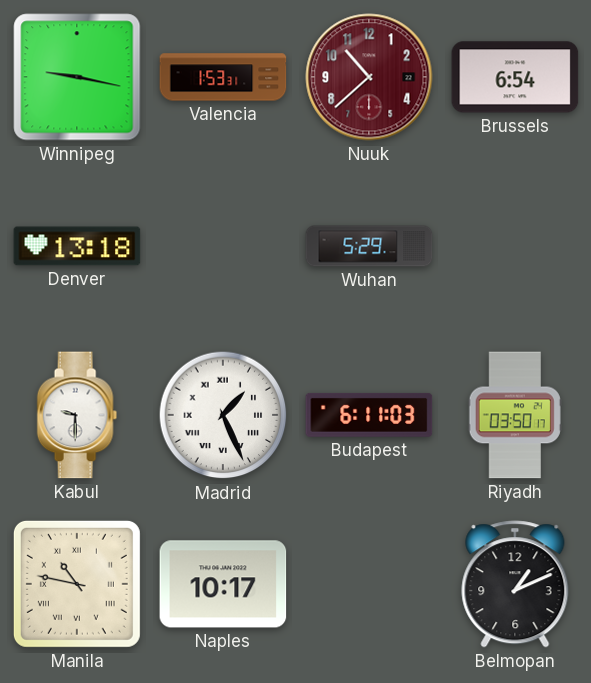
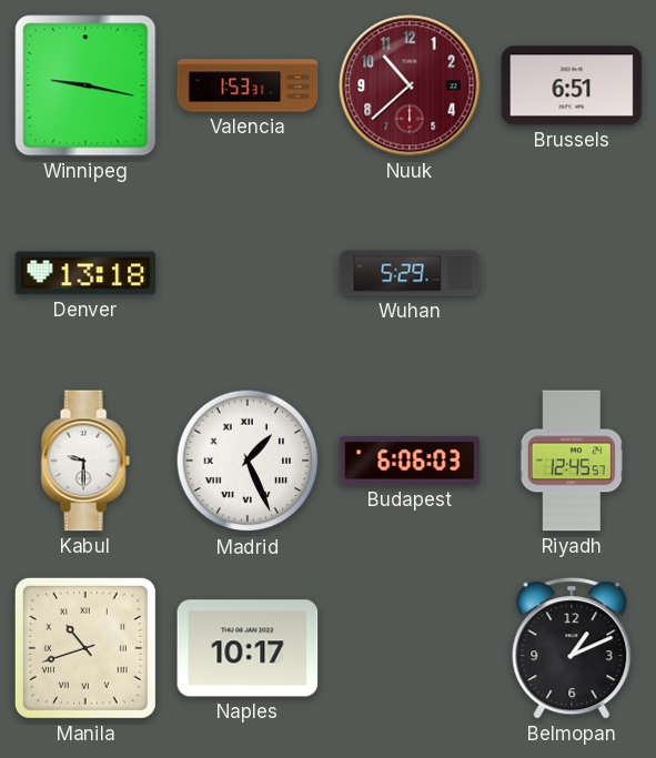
Brussels: 6:54 -> 6:51 (572, 85)
Budapest: 6:11 -> 6:06 (410, 461)
Riyadh: 03:50 -> 12:45 (572, 461)
Manila: 10:47 -> 10:42 (85, 648)
